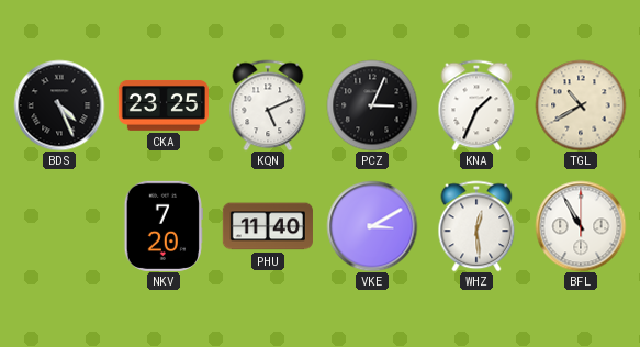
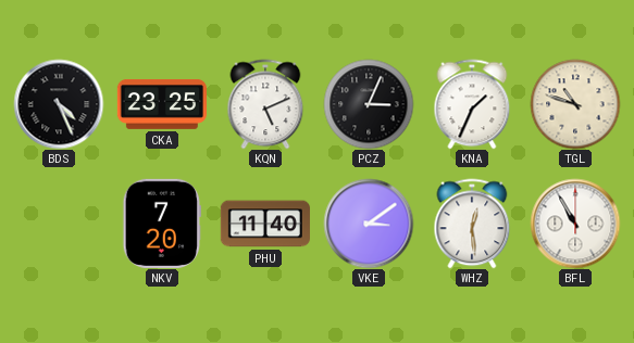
TGL: 10:40 -> 10:48 (575, 104)
VKE: 3:10 -> 3:09 (369, 224)
